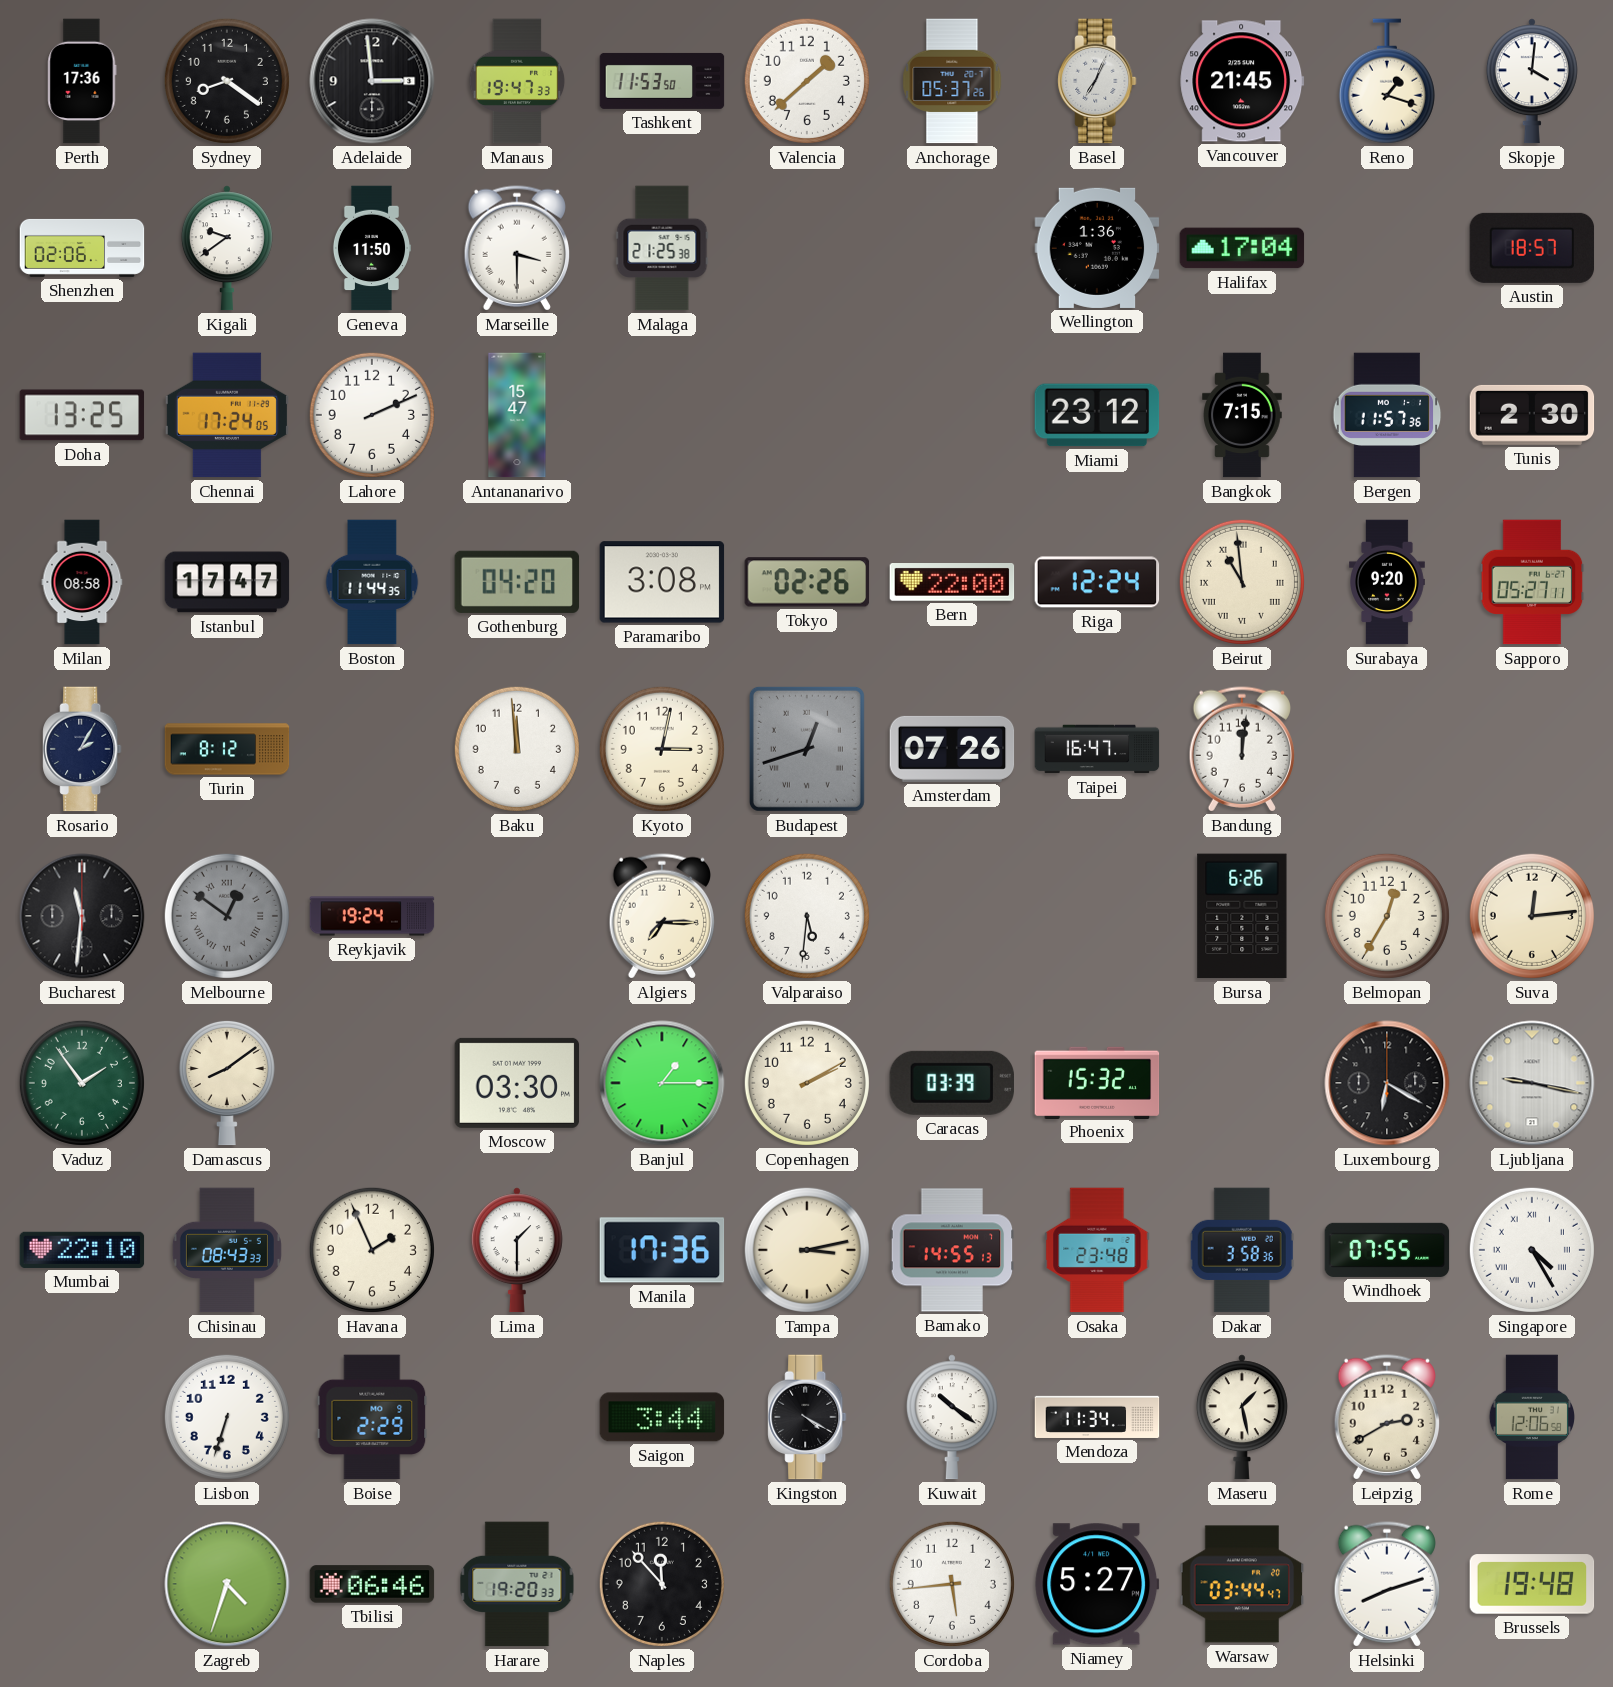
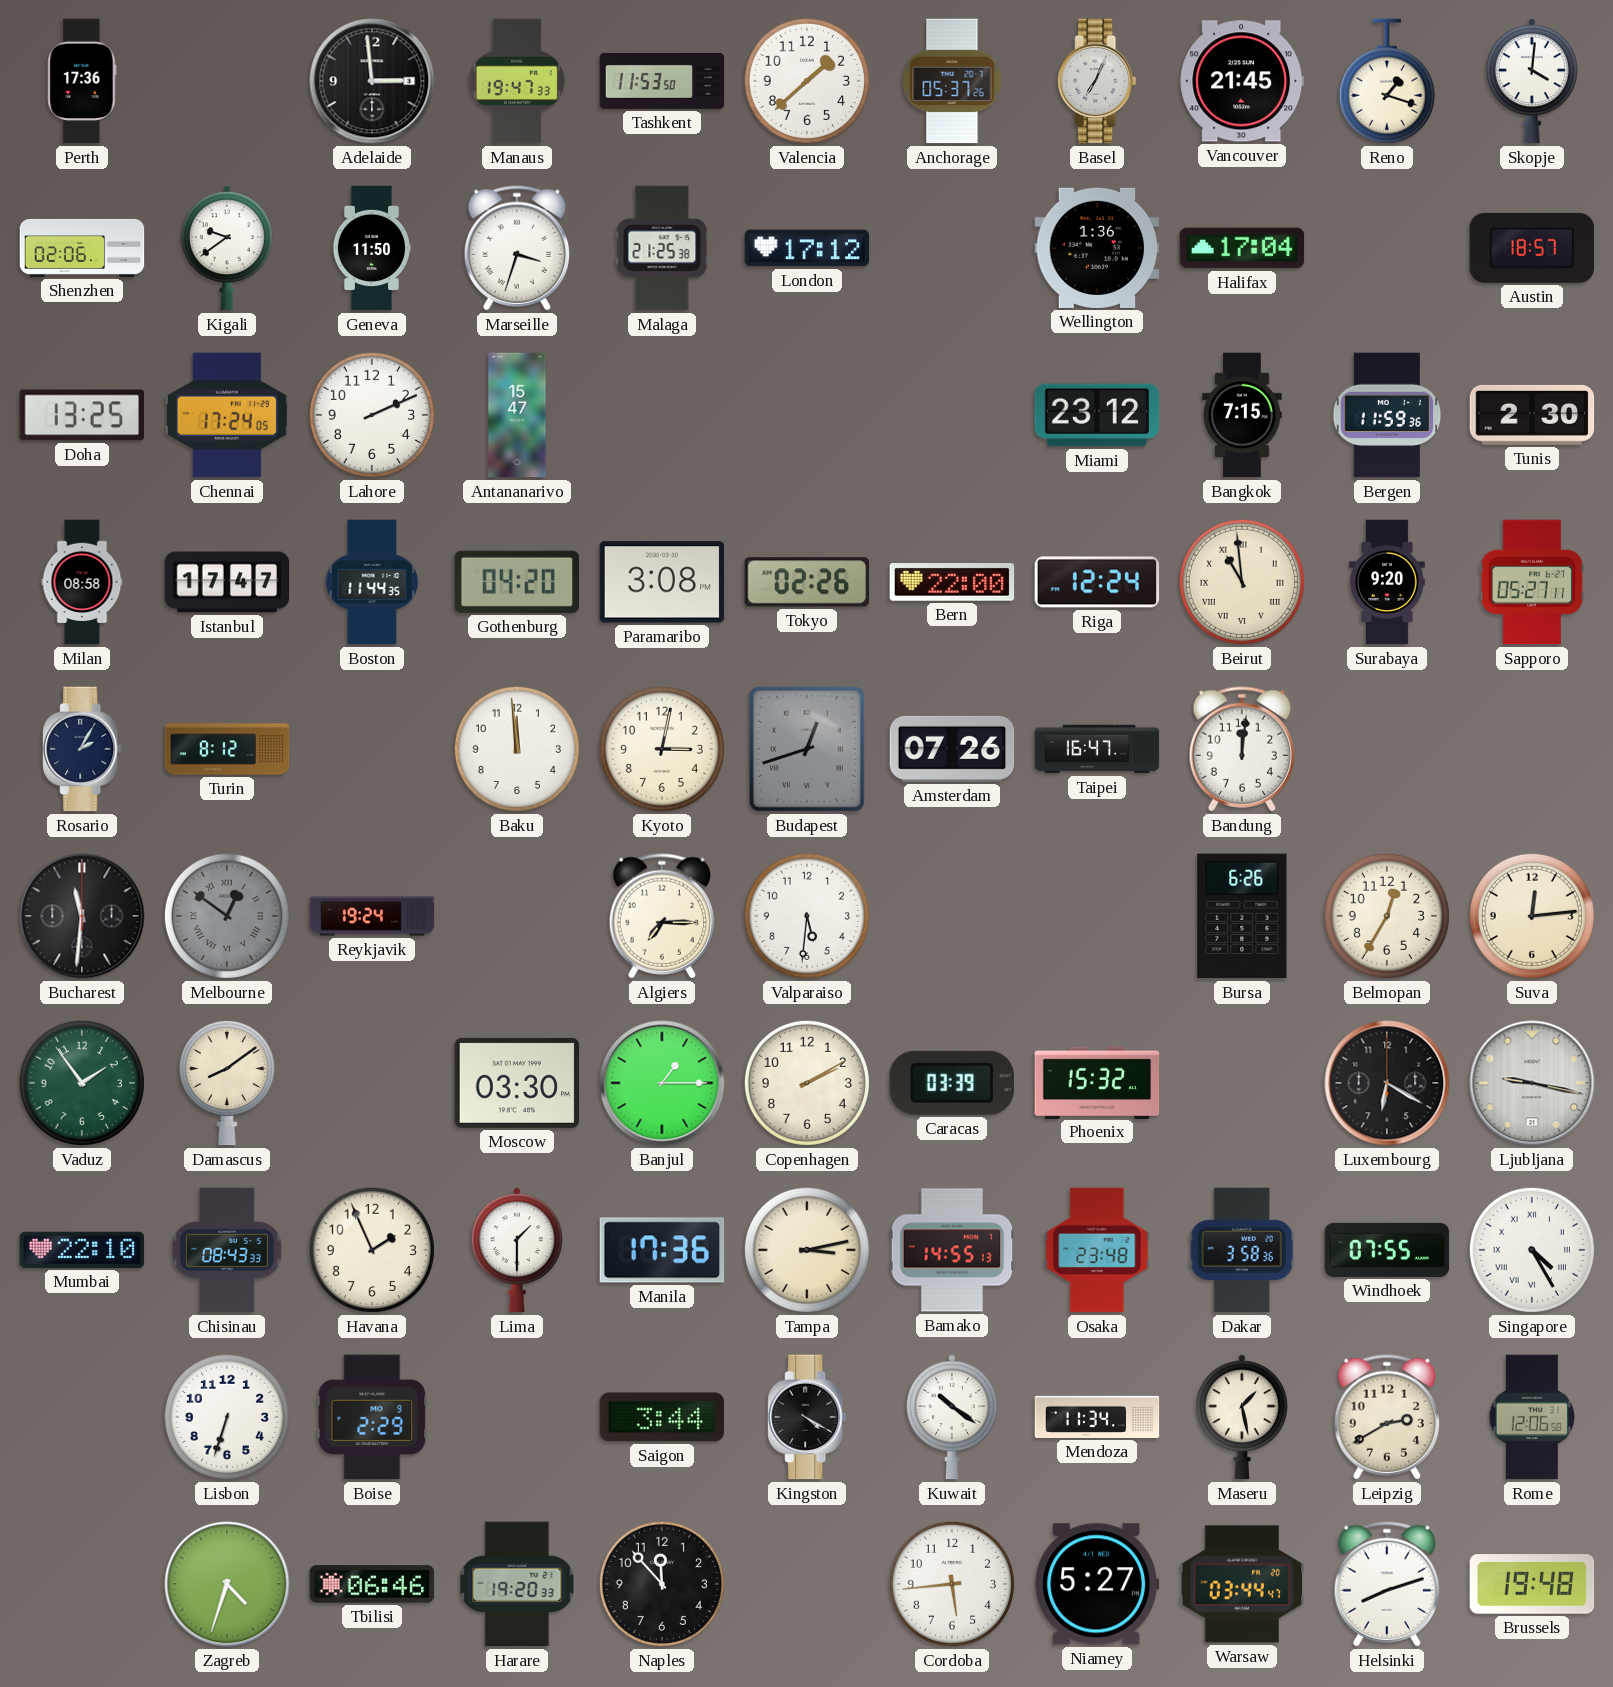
Sydney: 8:21 -> none (227, 81)
Marseille: 3:30 -> 3:33 (516, 248)
London: none -> 17:12 (807, 248)
Bergen: 11:57 -> 11:59 (1387, 415)
